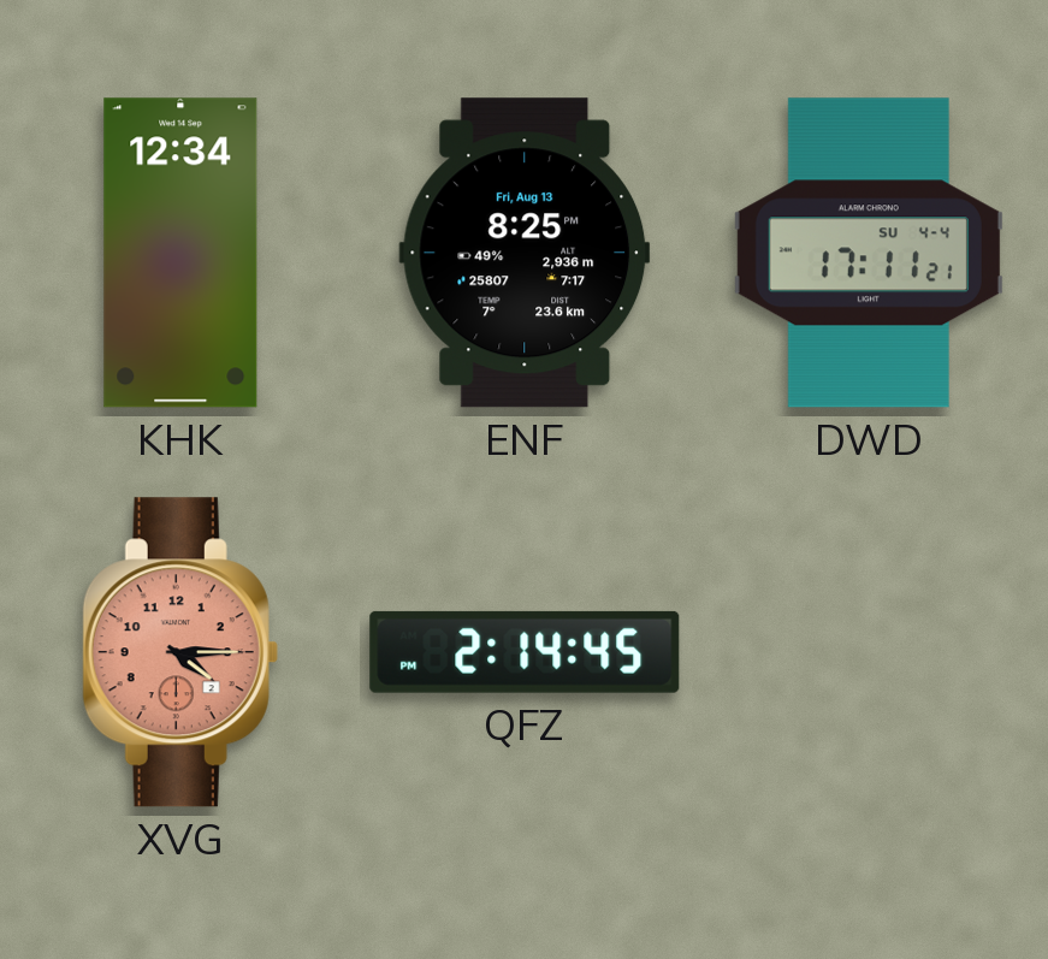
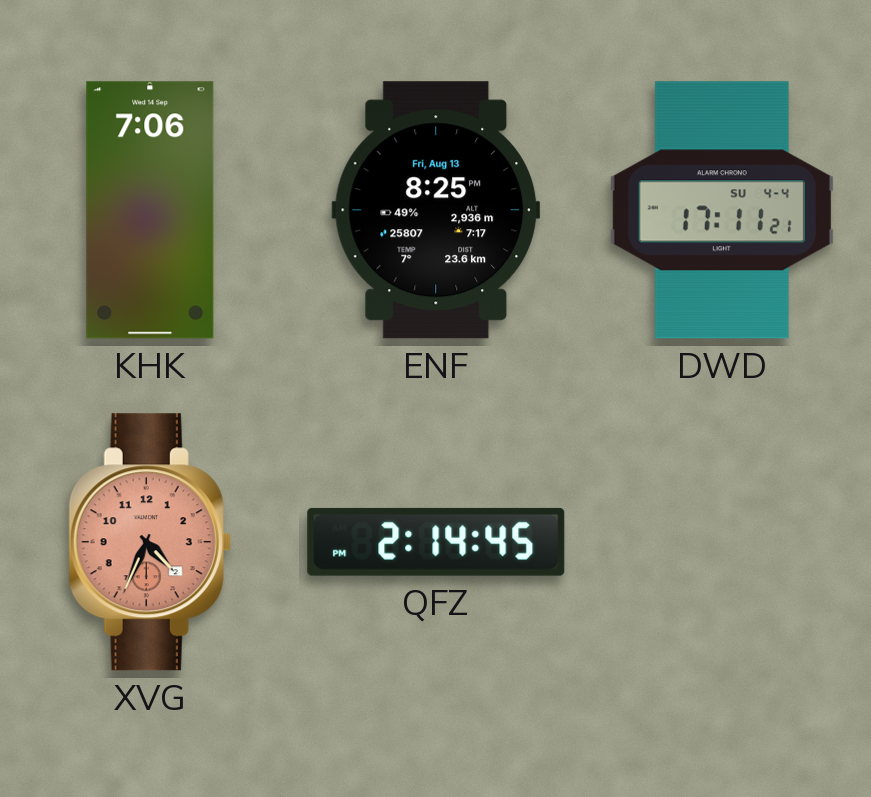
KHK: 12:34 -> 7:06 (150, 210)
XVG: 4:15 -> 4:34 (150, 542)
